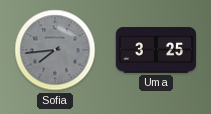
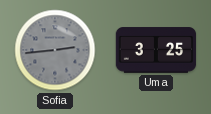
Sofia: 7:44 -> 2:44 (55, 50)
